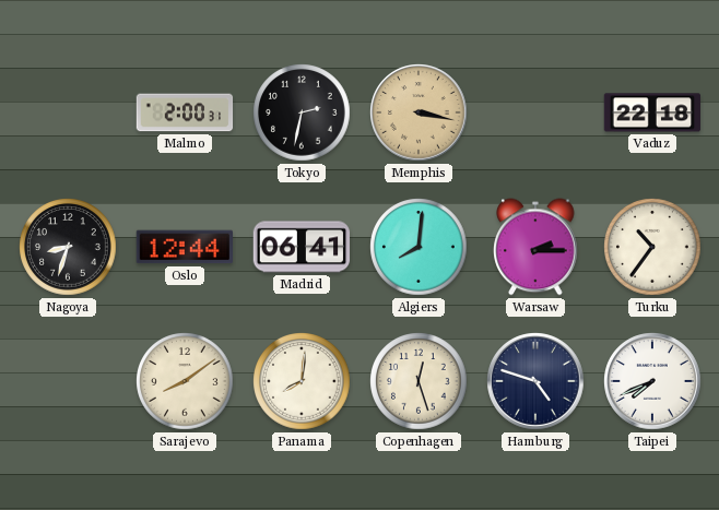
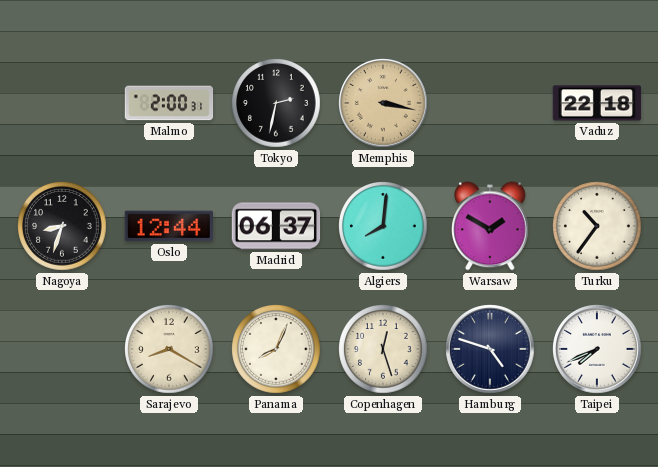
Madrid: 06:41 -> 06:37 (276, 226)
Warsaw: 2:15 -> 1:50 (490, 226)
Sarajevo: 8:09 -> 8:20 (169, 349)
Panama: 8:01 -> 8:04 (276, 349)
